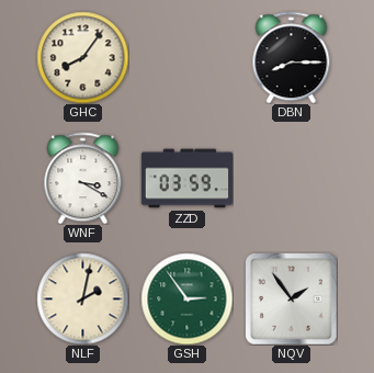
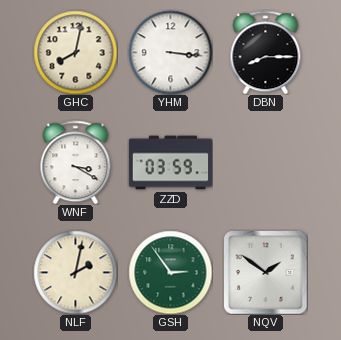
GHC: 8:06 -> 8:02 (75, 52)
YHM: none -> 3:16 (170, 52)
NQV: 1:54 -> 1:51 (265, 272)
